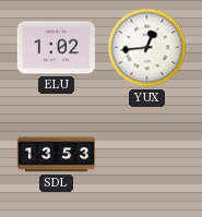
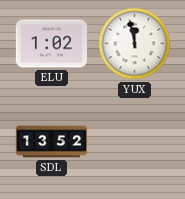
YUX: 12:44 -> 11:58 (135, 44)
SDL: 13:53 -> 13:52 (52, 142)
